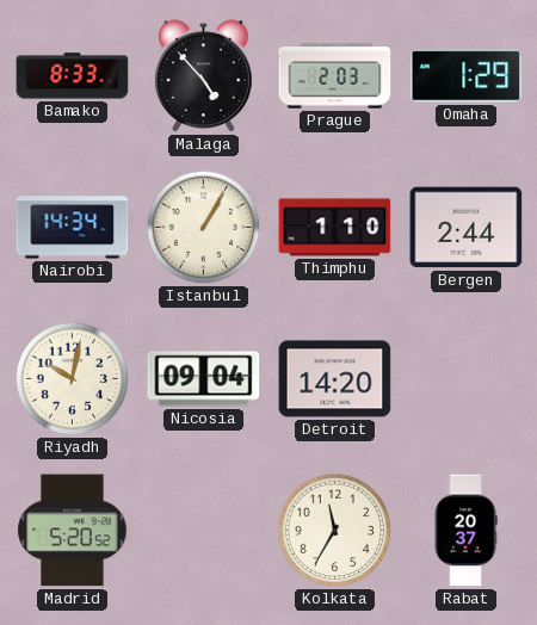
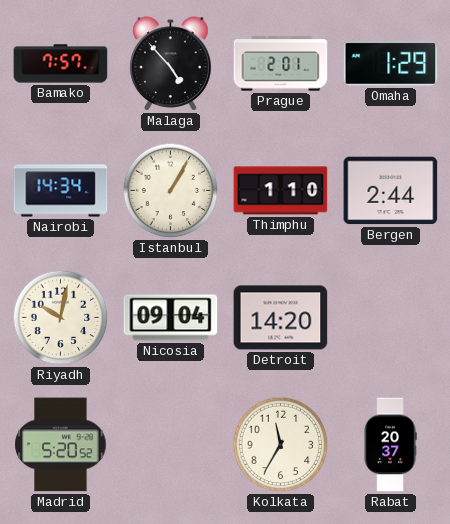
Bamako: 8:33 -> 7:57 (61, 64)
Prague: 2:03 -> 2:01 (281, 64)
